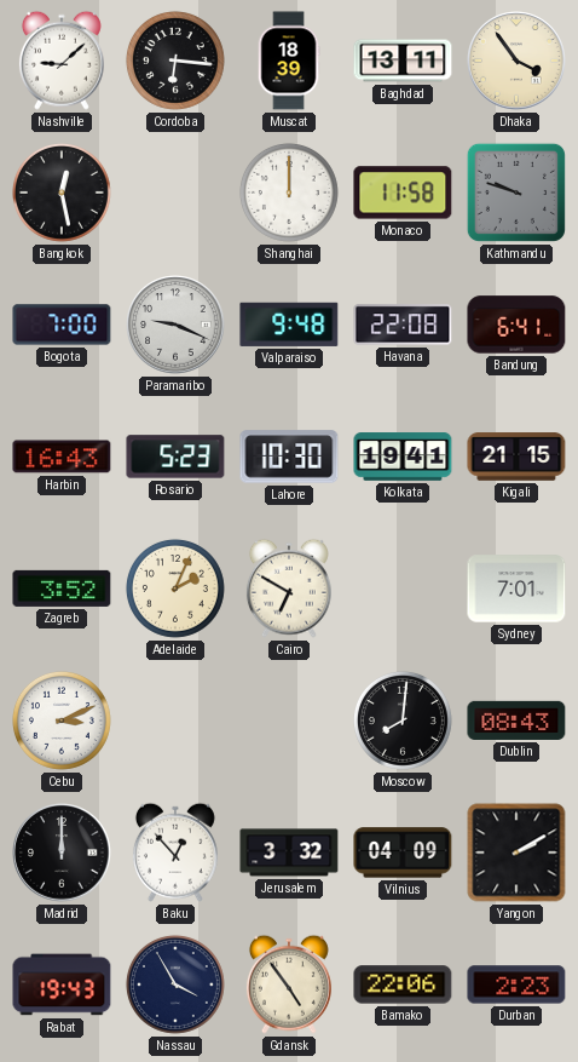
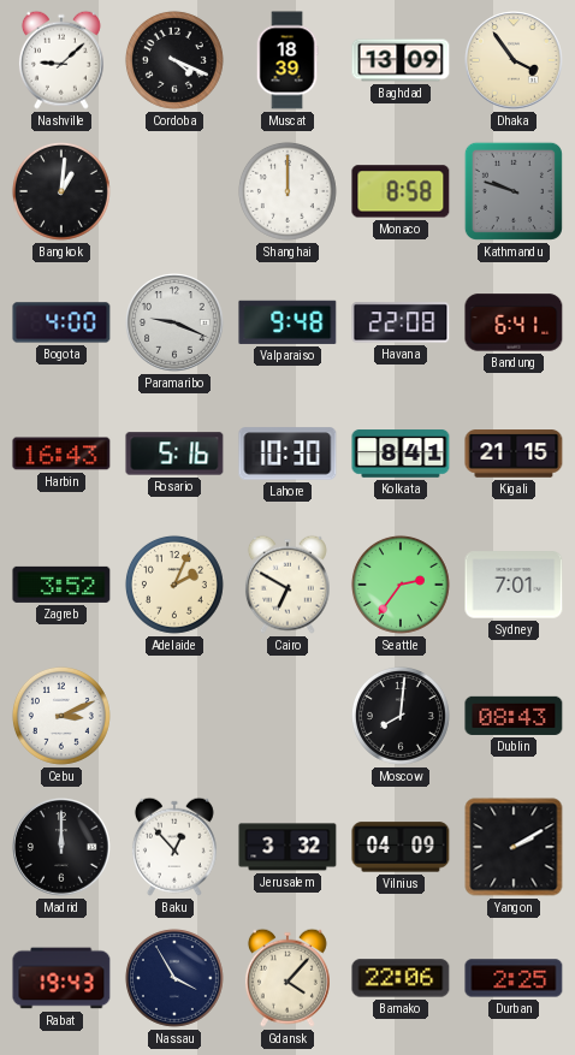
Cordoba: 6:16 -> 4:19 (174, 60)
Baghdad: 13:11 -> 13:09 (401, 60)
Bangkok: 12:28 -> 1:01 (61, 191)
Monaco: 11:58 -> 8:58 (401, 191)
Bogota: 7:00 -> 4:00 (61, 322)
Rosario: 5:23 -> 5:16 (174, 454)
Kolkata: 19:41 -> 8:41 (401, 454)
Seattle: none -> 2:36 (401, 585)
Gdansk: 4:54 -> 4:07 (287, 978)
Durban: 2:23 -> 2:25 (514, 978)
